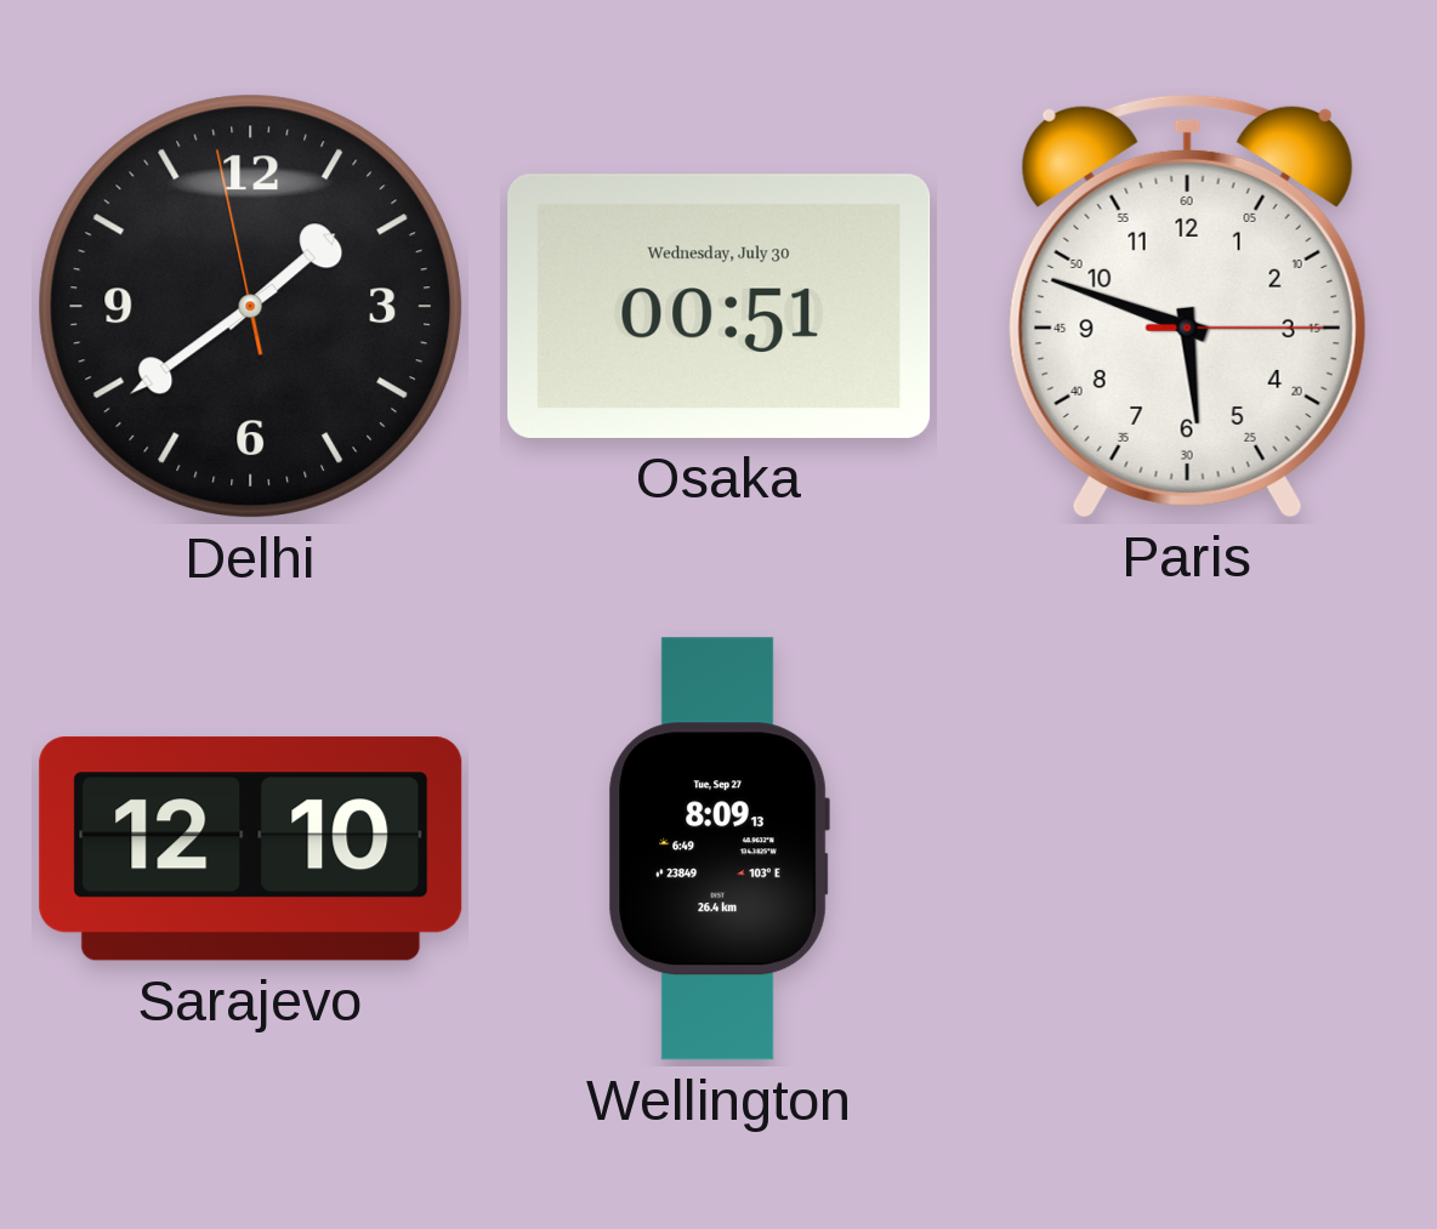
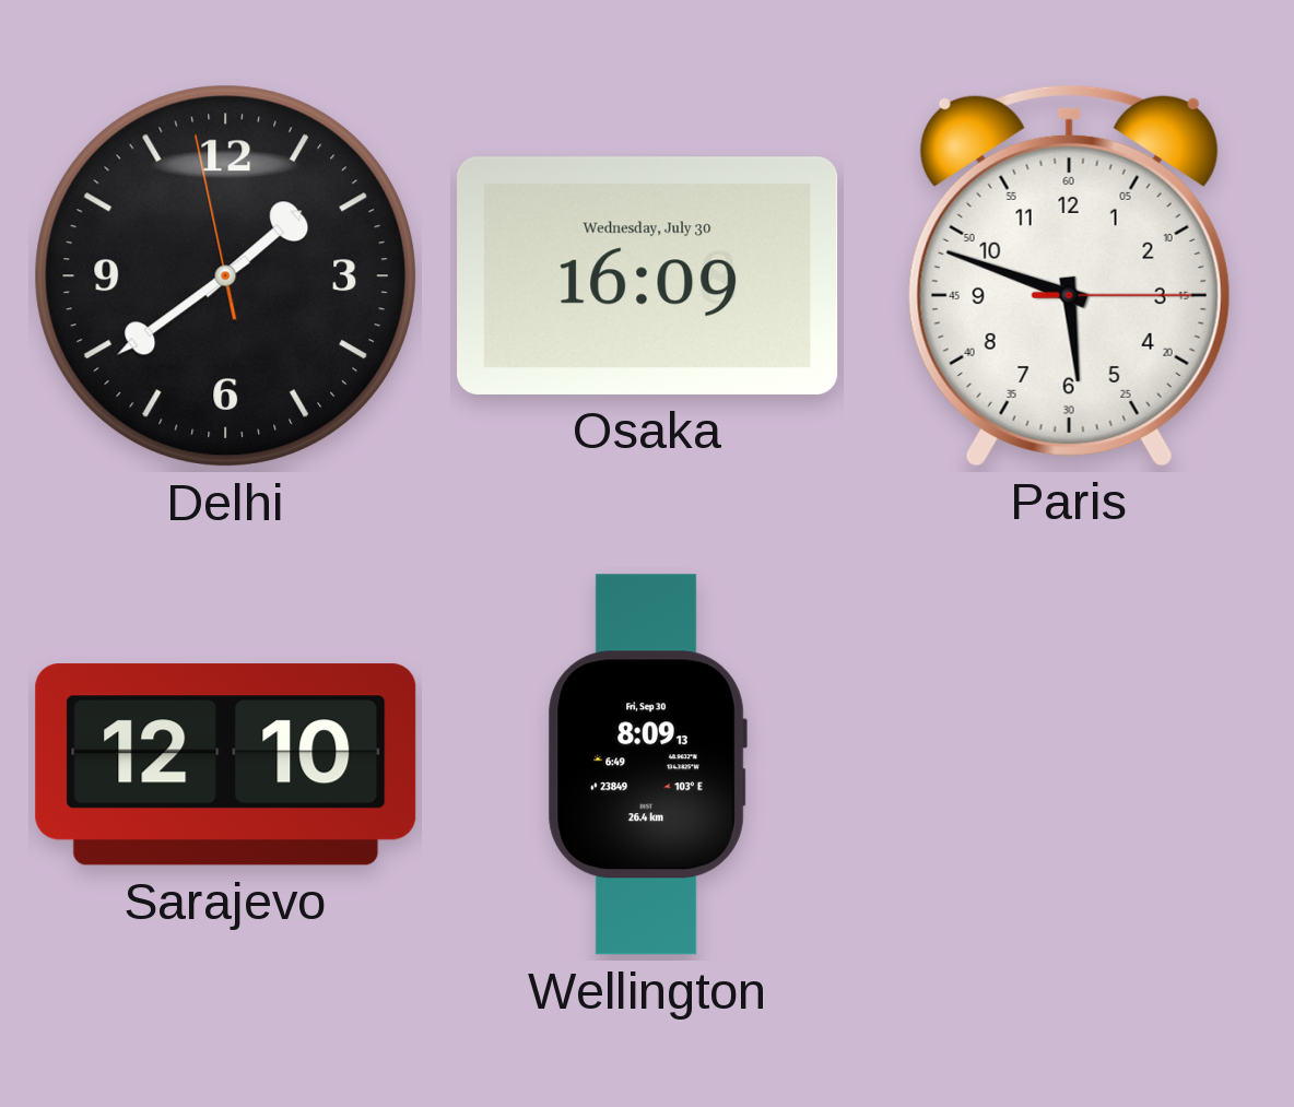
Osaka: 00:51 -> 16:09 (648, 275)
Wellington date: Tue, Sep 27 -> Fri, Sep 30 (647, 765)
